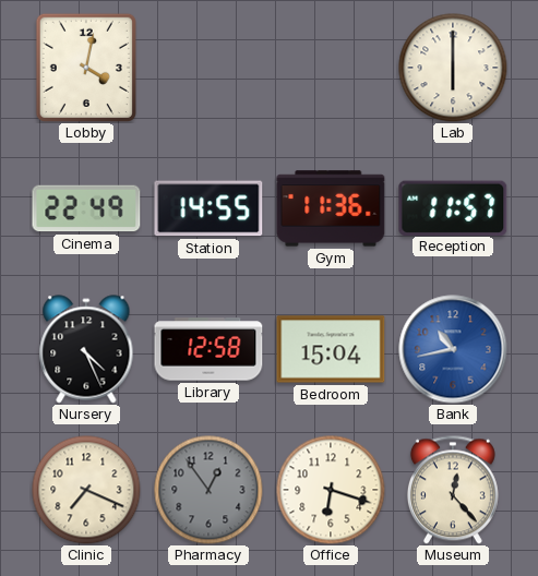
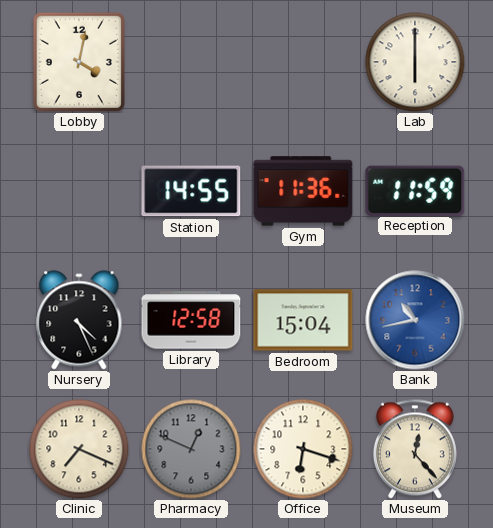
Cinema: 22:49 -> none (86, 208)
Reception: 11:57 -> 11:59 (415, 190)
Pharmacy: 12:54 -> 12:49 (191, 449)
